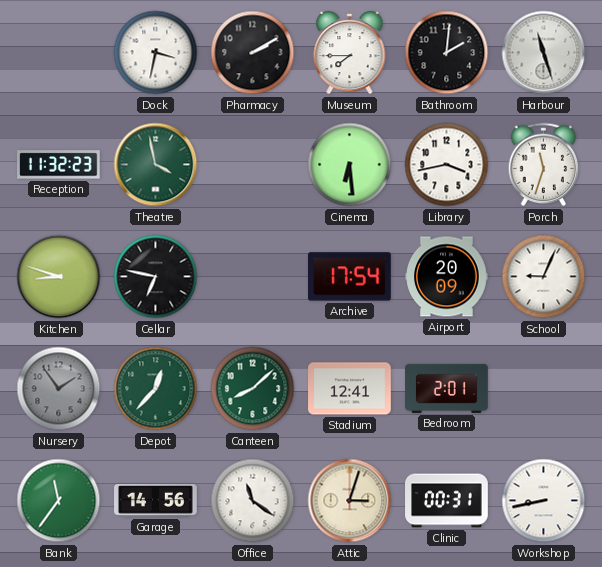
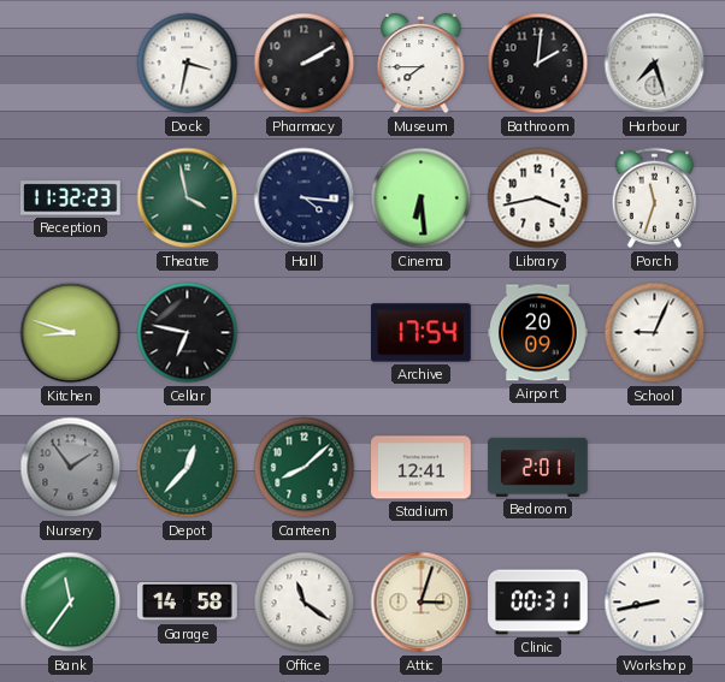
Harbour: 11:27 -> 7:27 (655, 64)
Hall: none -> 4:16 (305, 198)
Garage: 14:56 -> 14:58 (188, 603)
